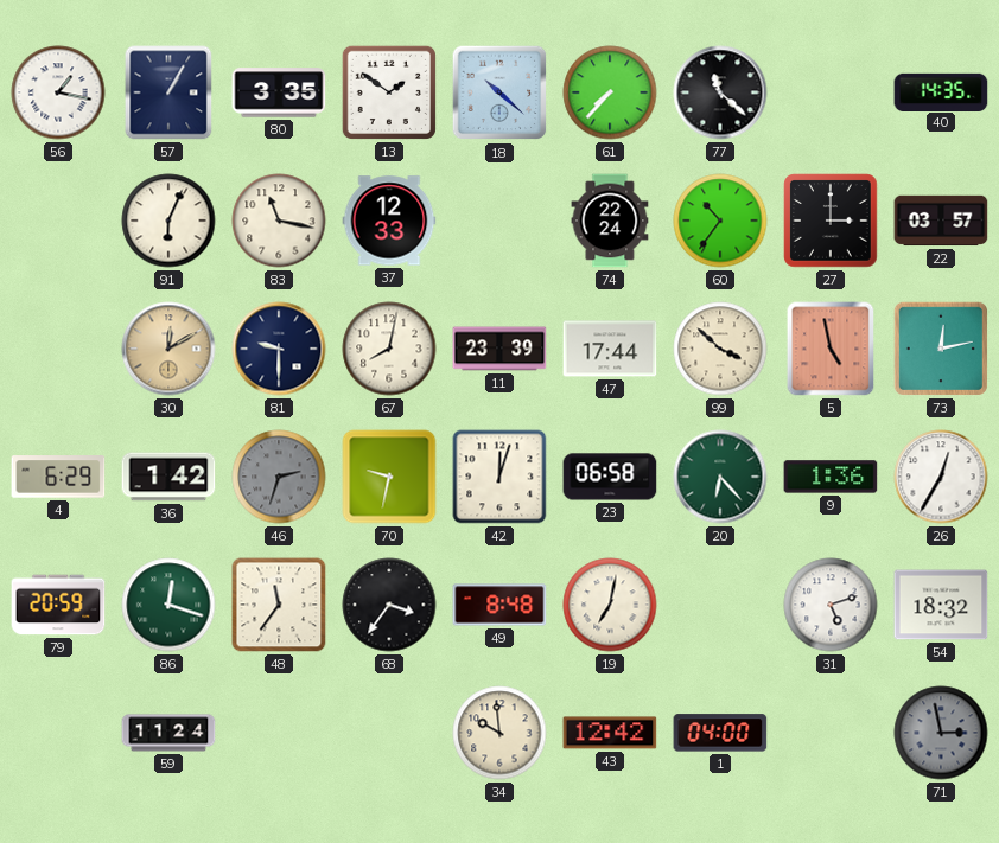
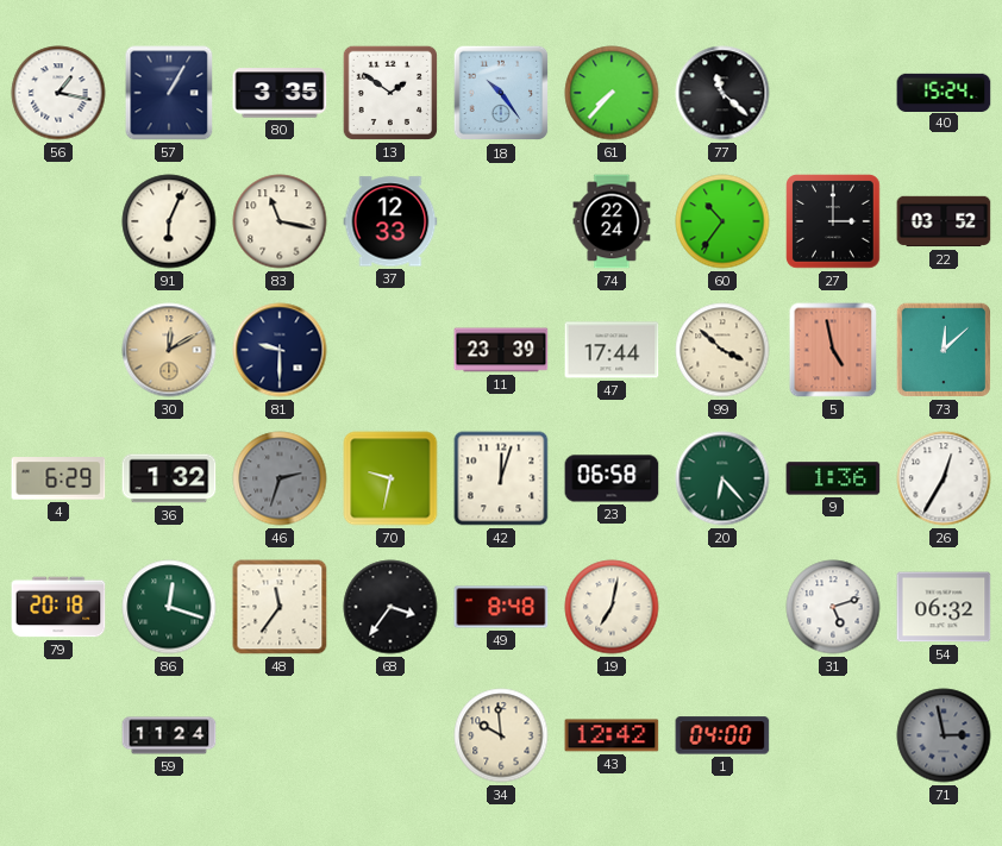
18: 10:22 -> 10:24 (501, 93)
40: 14:35 -> 15:24 (944, 92)
22: 03:57 -> 03:52 (944, 221)
67: 8:02 -> none (389, 349)
73: 12:13 -> 12:08 (944, 350)
36: 1:42 -> 1:32 (169, 478)
79: 20:59 -> 20:18 (58, 607)
54: 18:32 -> 06:32 (944, 607)
